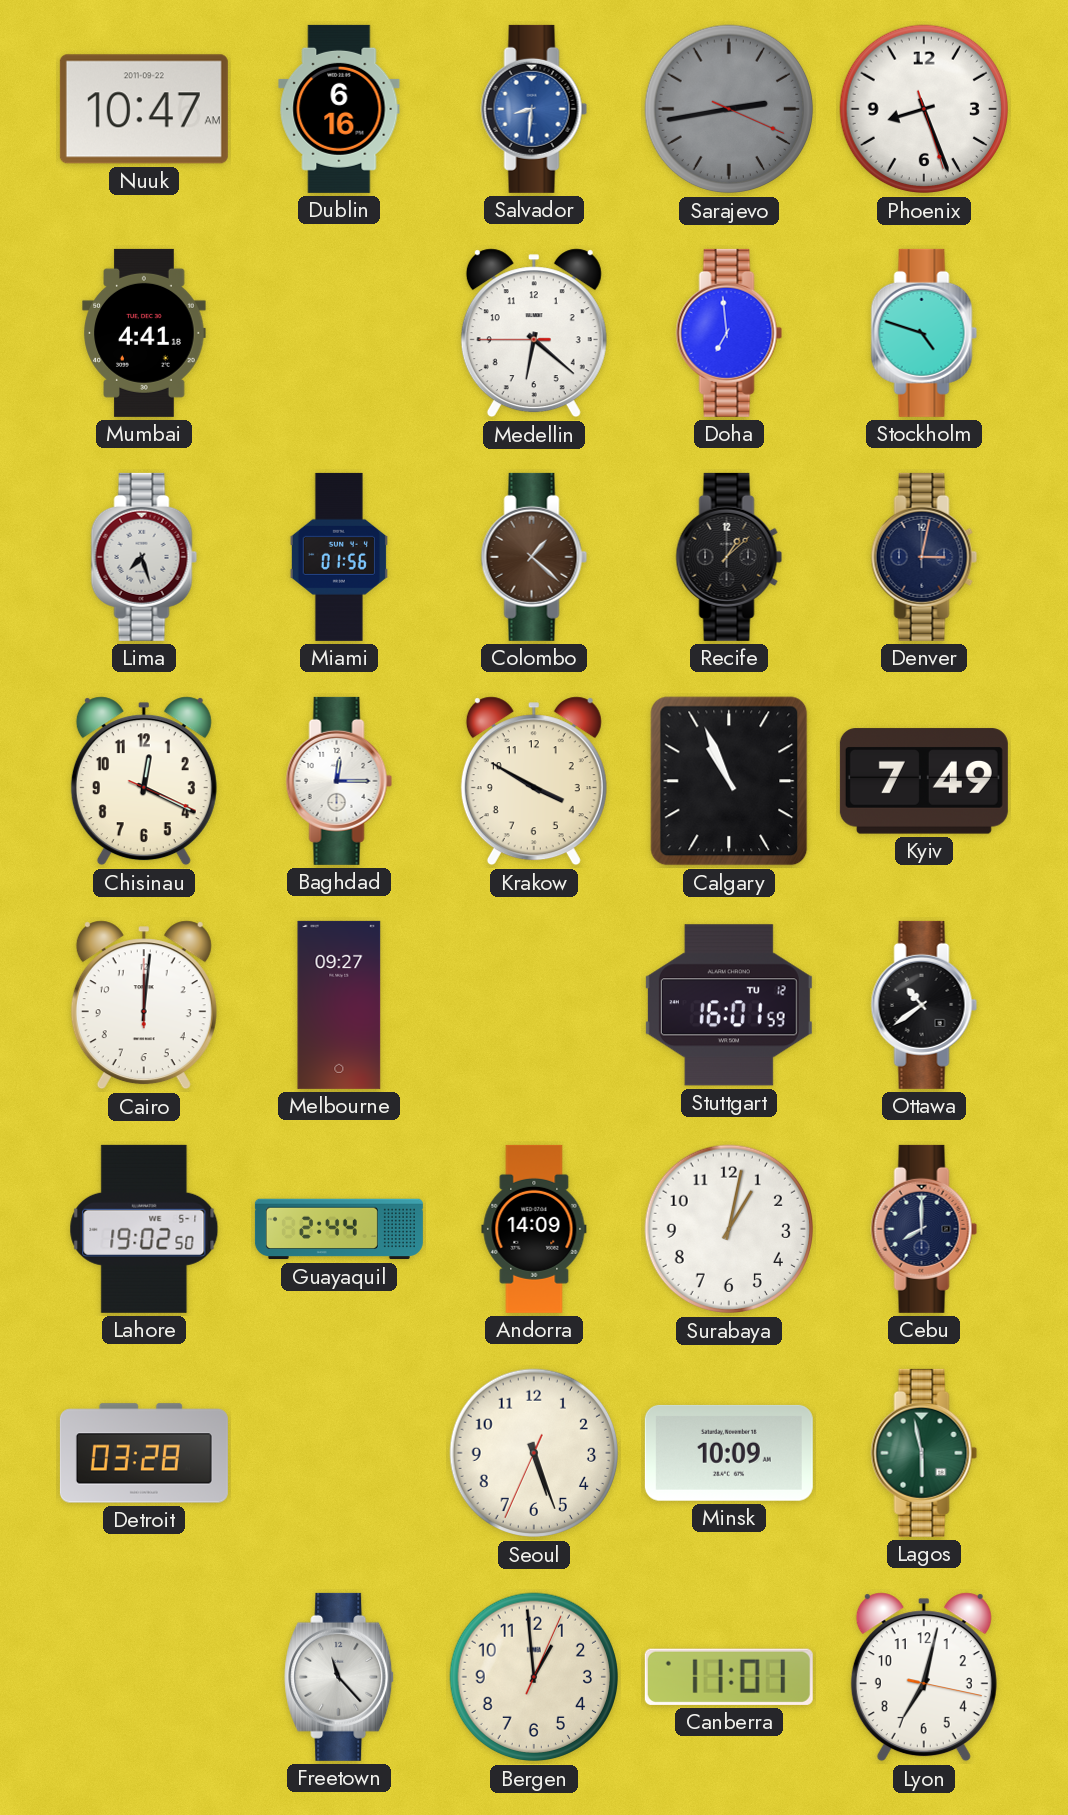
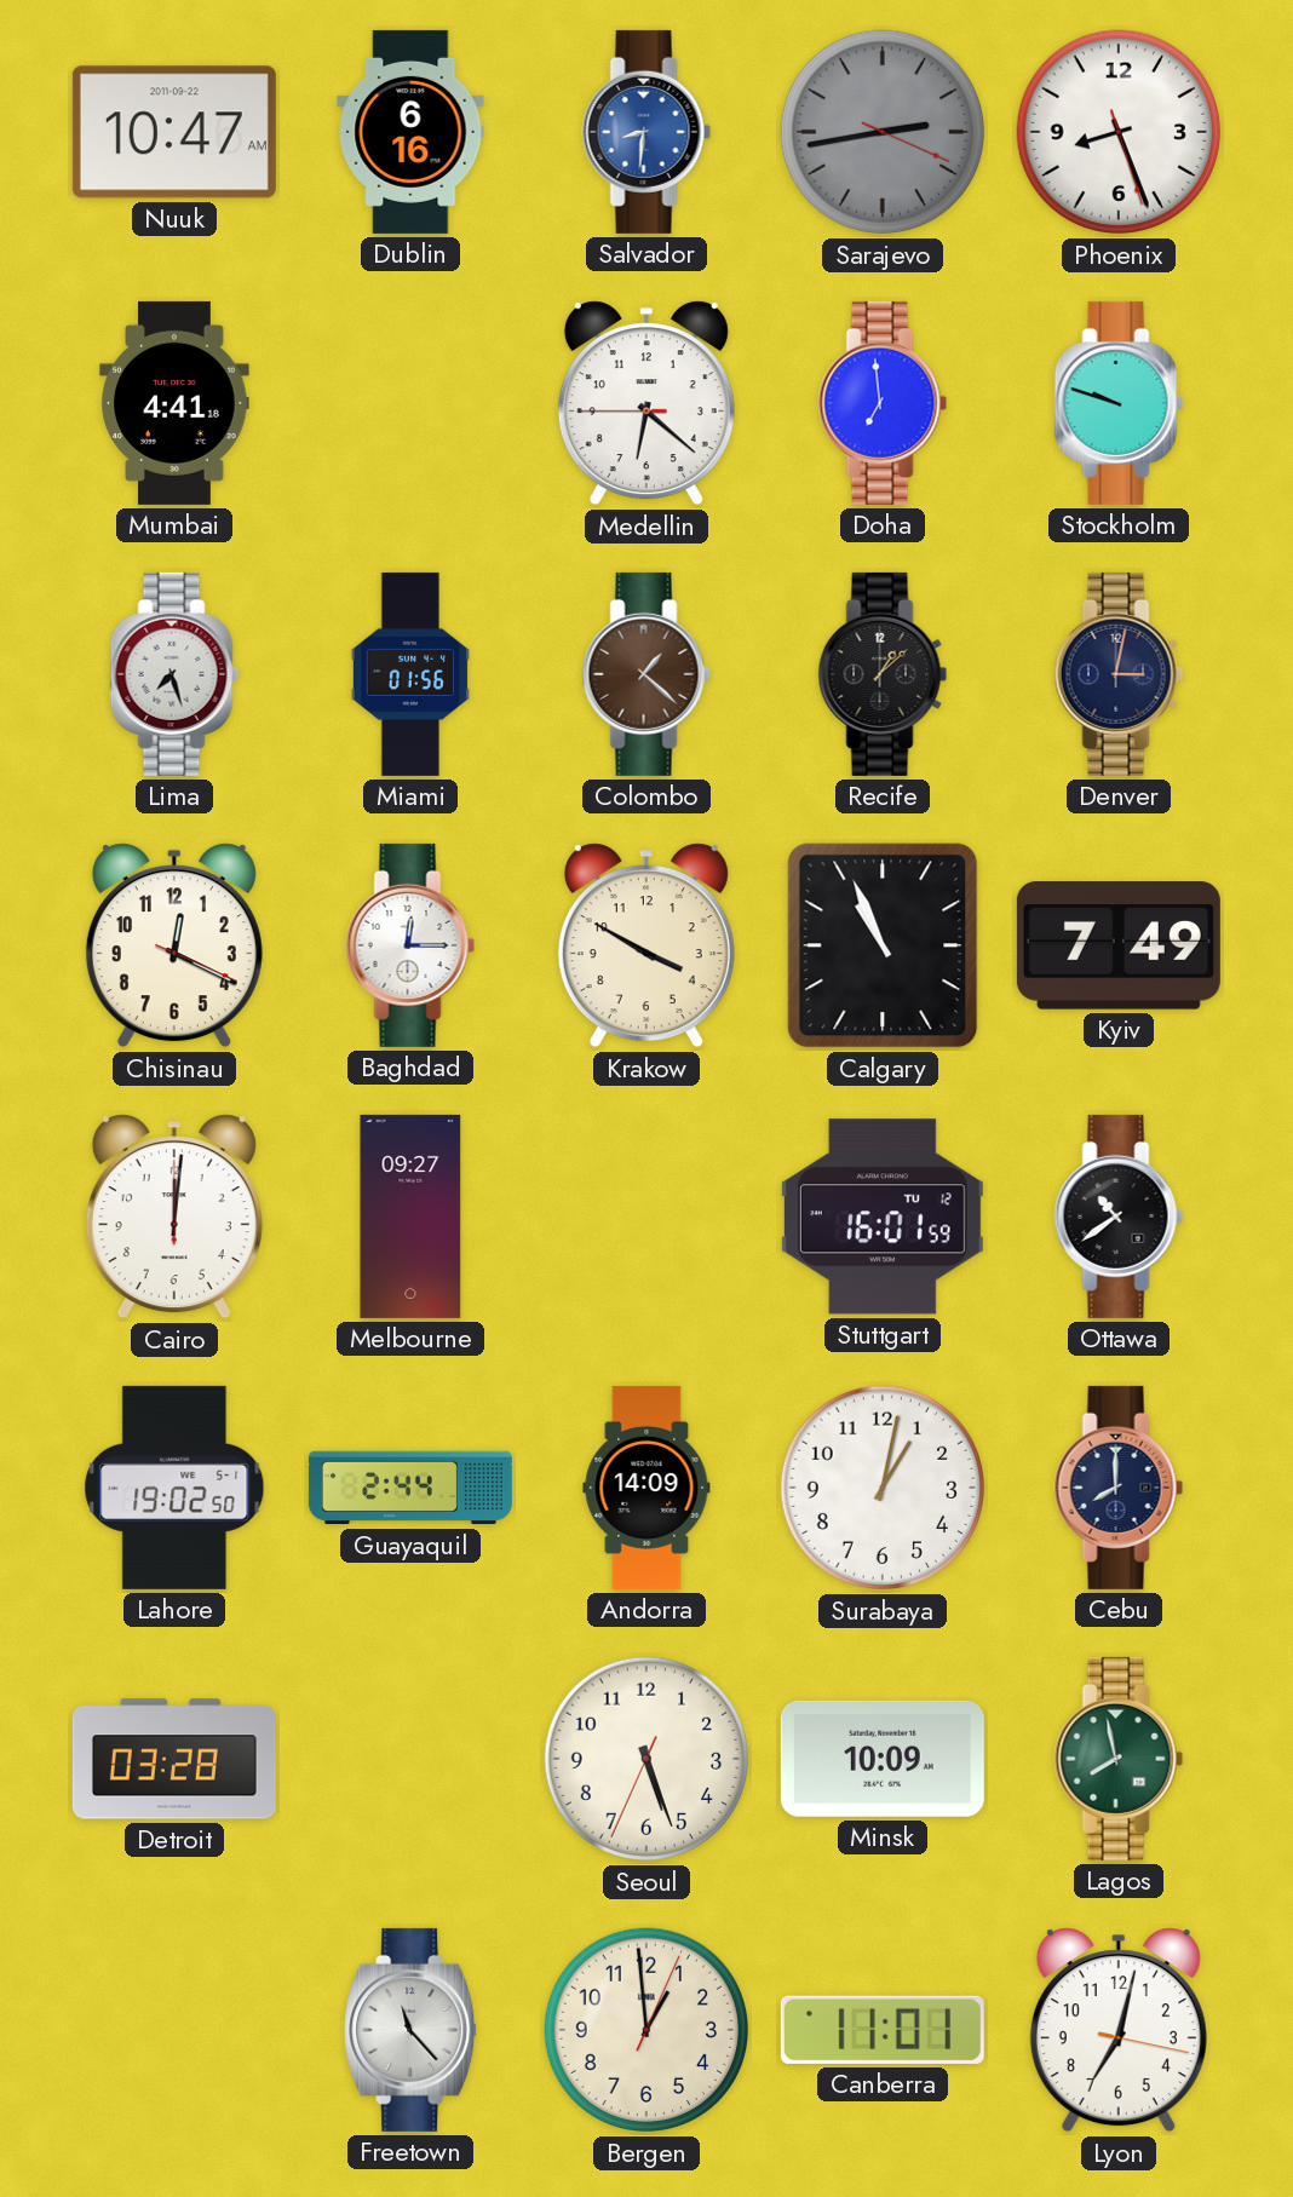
Stockholm: 4:48 -> 9:48 (1119, 403)
Lagos: 5:58 -> 7:58 (1119, 1759)
